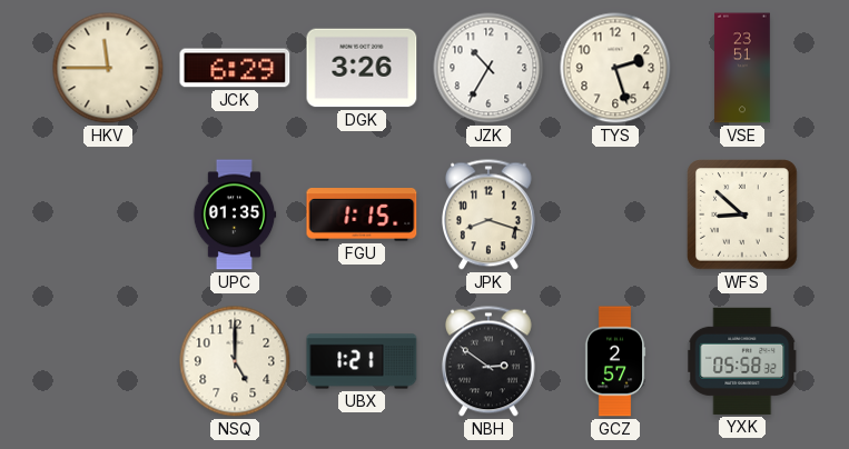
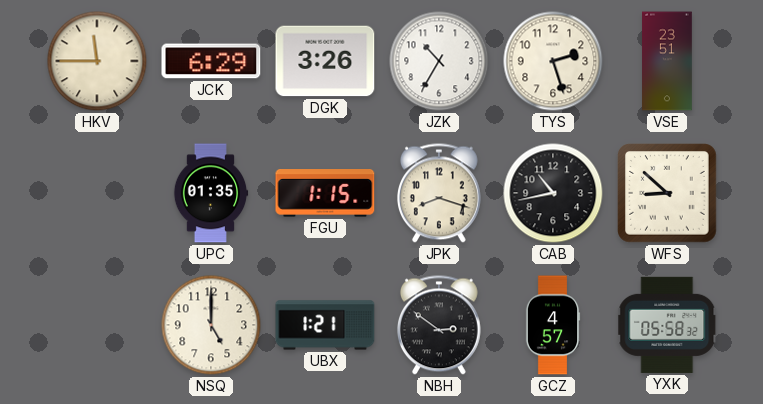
CAB: none -> 10:43 (553, 193)
GCZ: 2:57 -> 4:57 (553, 325)
